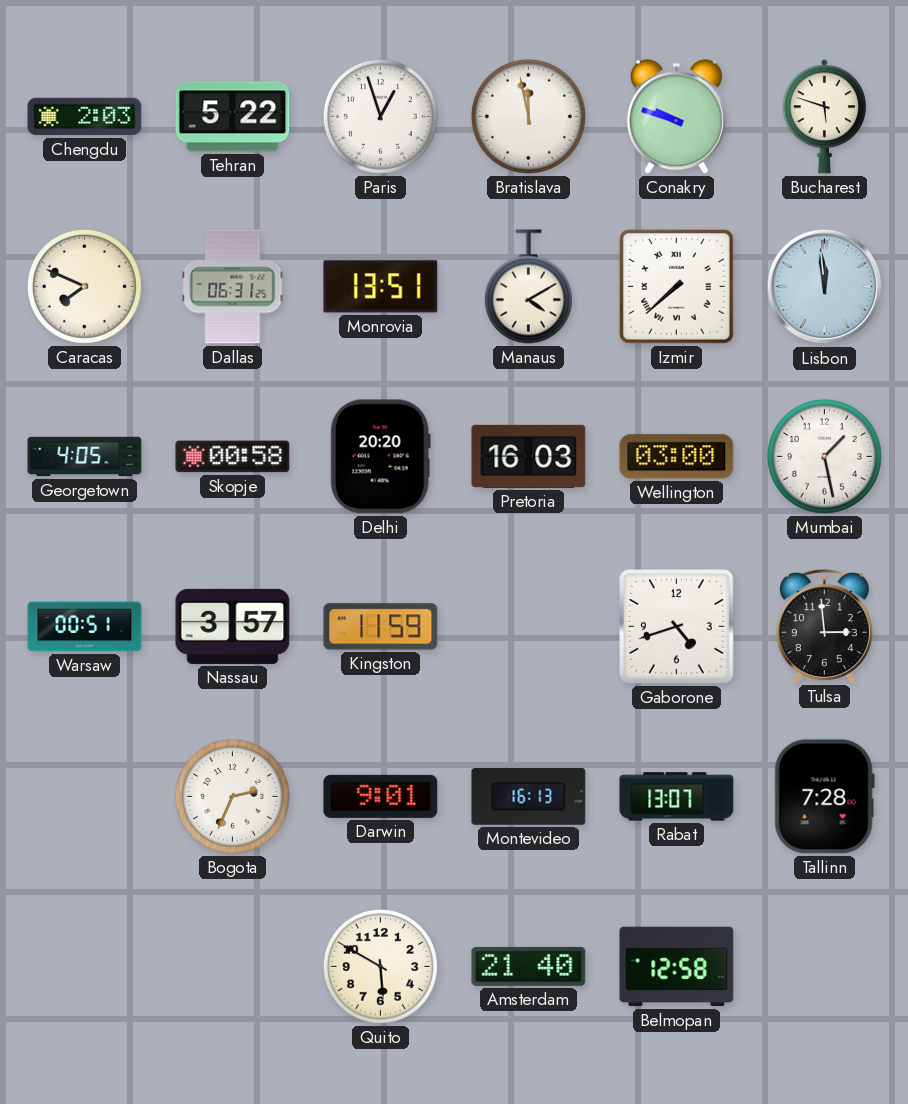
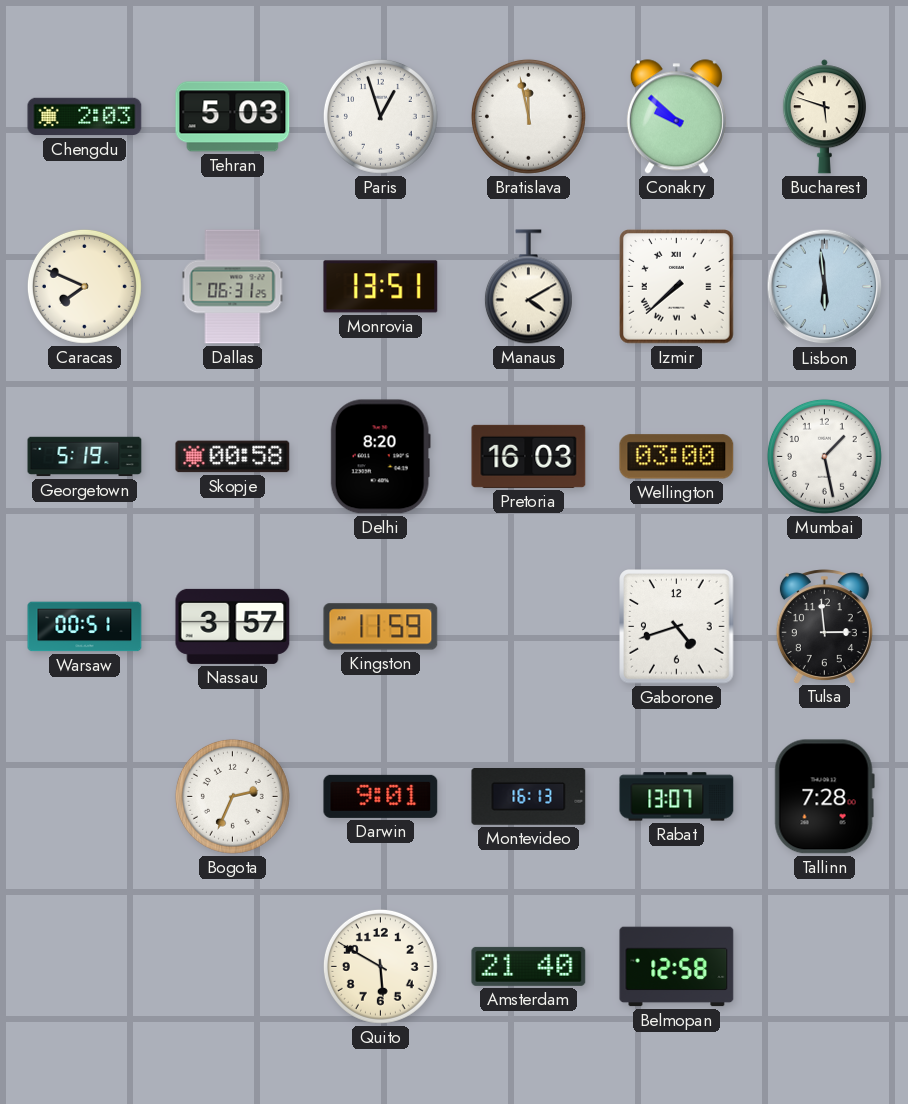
Tehran: 5:22 -> 5:03 (233, 117)
Conakry: 9:48 -> 9:52 (676, 117)
Lisbon: 11:59 -> 5:59 (825, 287)
Georgetown: 4:05 -> 5:19 (85, 457)
Delhi: 20:20 -> 8:20 (380, 457)
